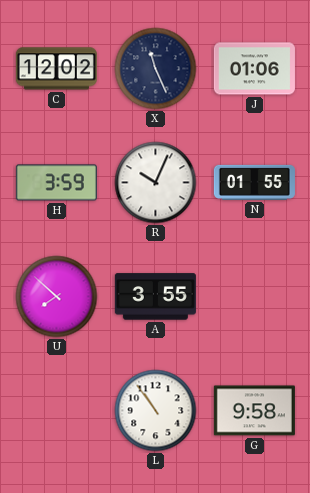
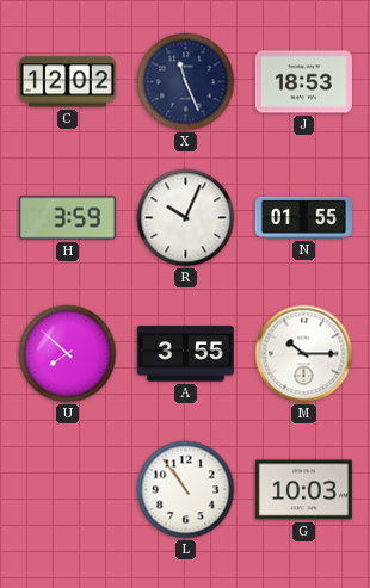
J: 01:06 -> 18:53 (303, 82)
M: none -> 10:15 (304, 354)
G: 9:58 -> 10:03 (303, 490)
